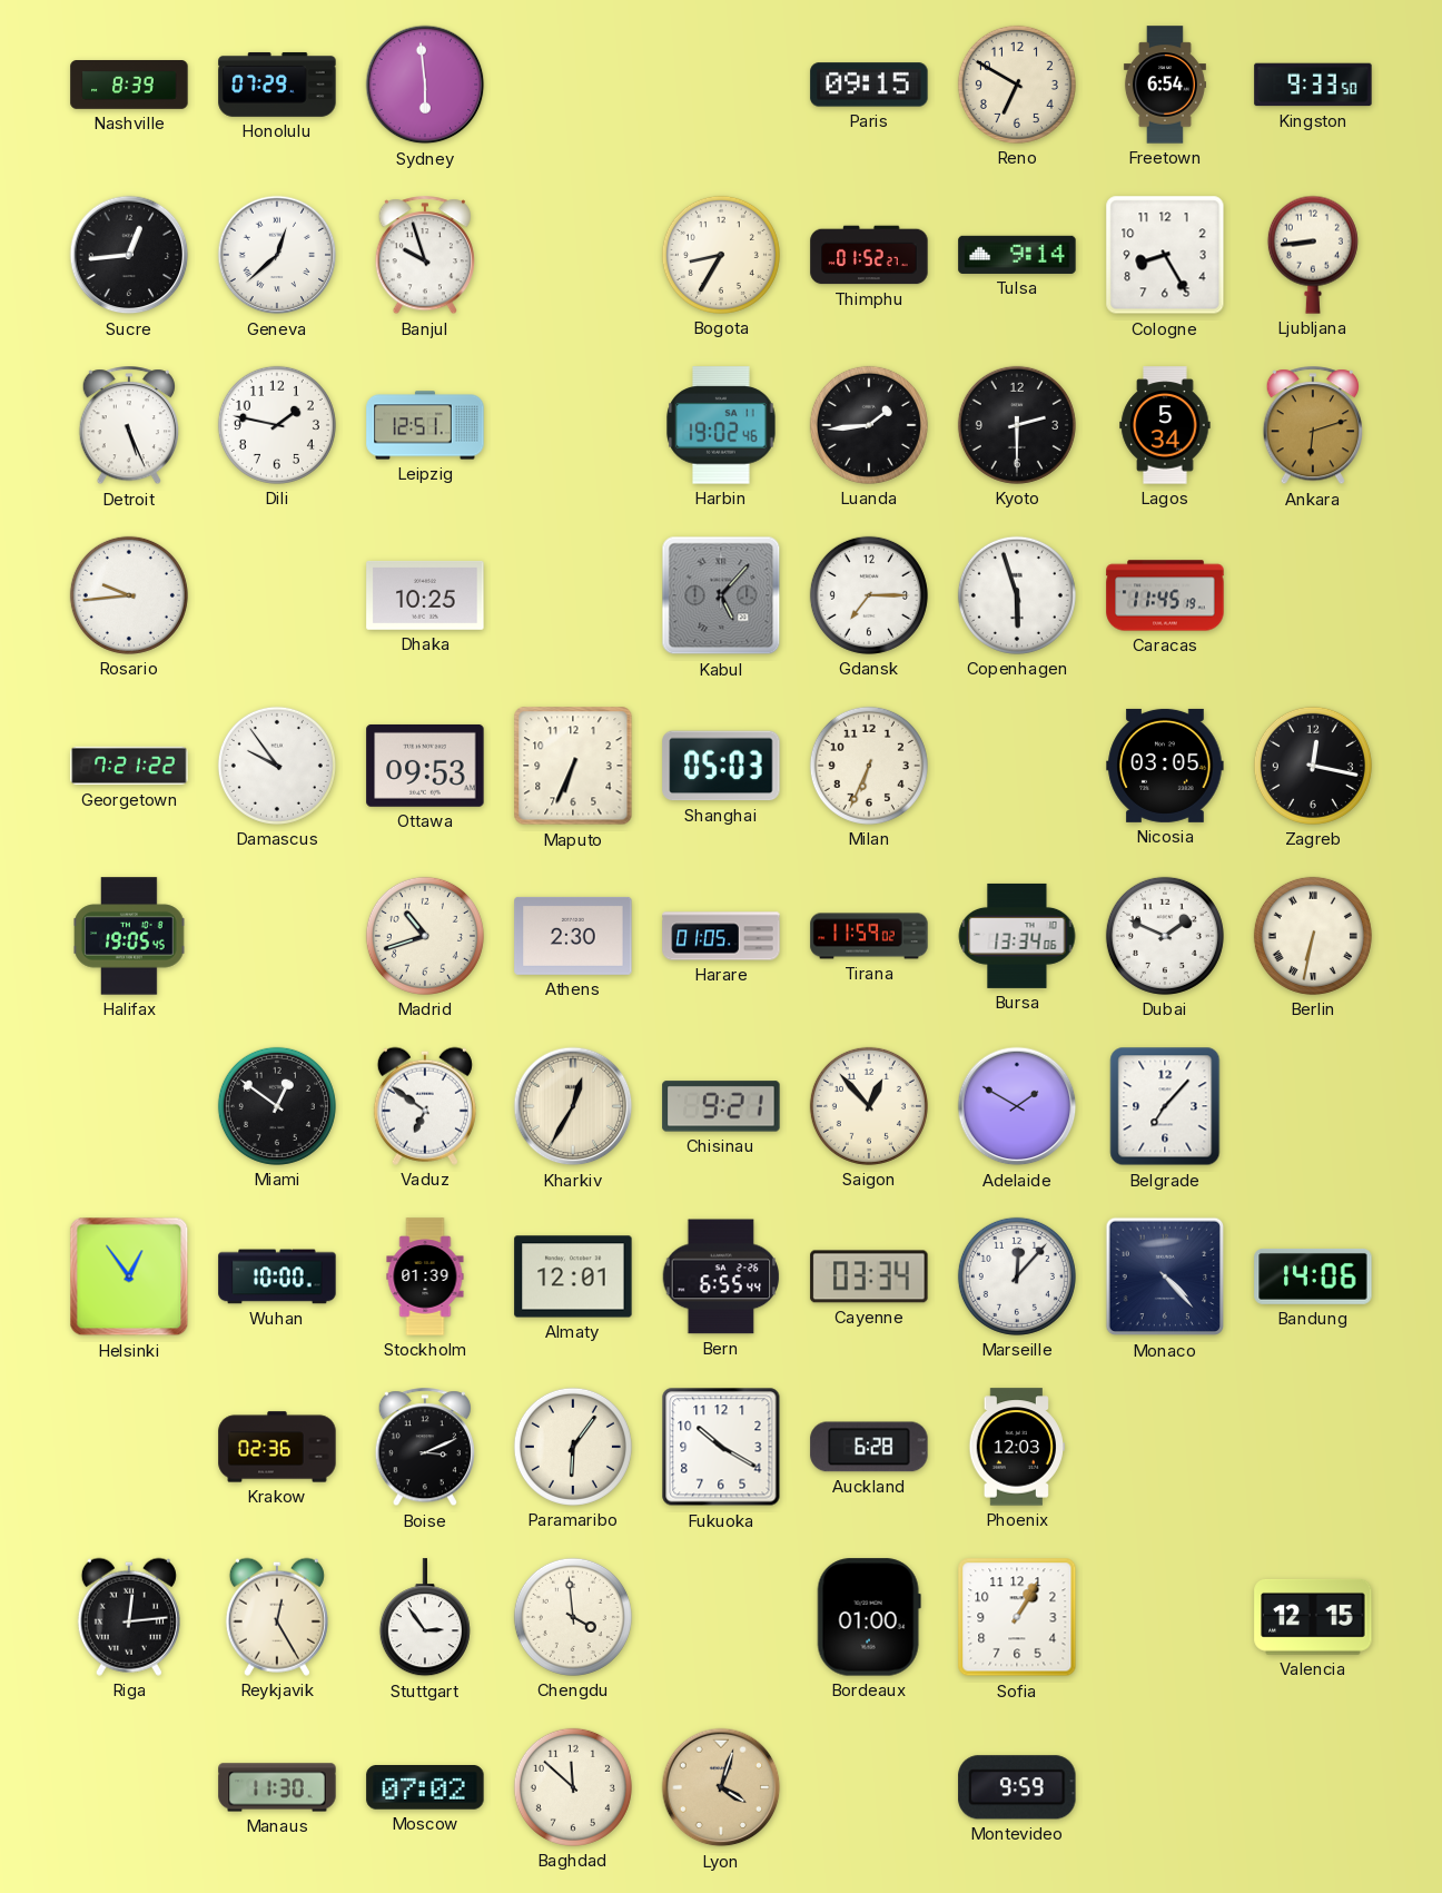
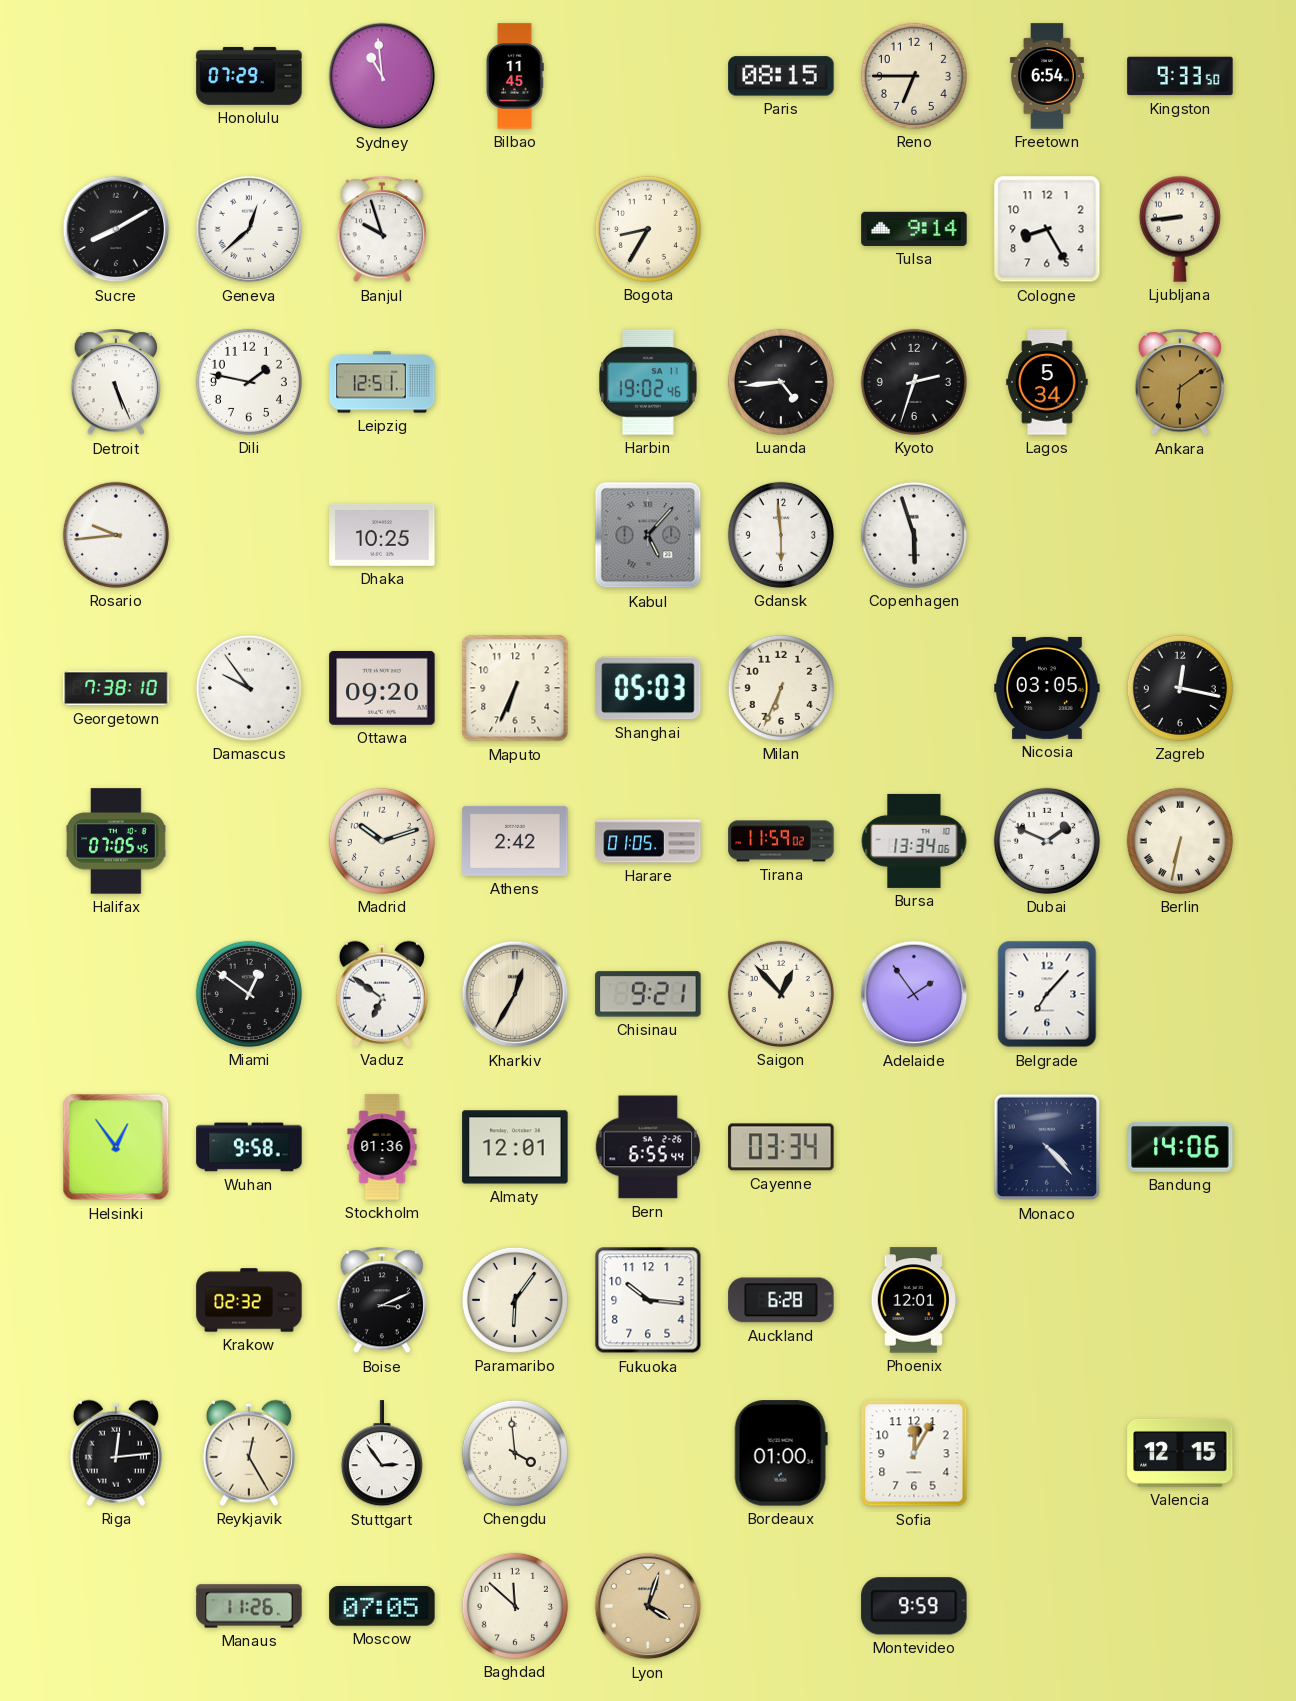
Nashville: 8:39 -> none (129, 86)
Sydney: 5:59 -> 10:59 (382, 76)
Bilbao: none -> 11:45 (515, 76)
Paris: 09:15 -> 08:15 (781, 76)
Reno: 6:50 -> 6:45 (914, 76)
Sucre: 12:44 -> 8:10 (116, 229)
Thimphu: 01:52 -> none (869, 255)
Luanda: 1:44 -> 4:44 (781, 382)
Kyoto: 2:30 -> 2:33 (914, 382)
Ankara: 6:12 -> 6:09 (1179, 383)
Gdansk: 7:15 -> 5:59 (781, 535)
Caracas: 11:45 -> none (1165, 595)
Georgetown: 7:21 -> 7:38 (116, 688)
Ottawa: 09:53 -> 09:20 (382, 688)
Halifax: 19:05 -> 07:05 (116, 841)
Madrid: 10:42 -> 10:12 (382, 841)
Athens: 2:30 -> 2:42 (515, 841)
Adelaide: 1:50 -> 1:54 (914, 994)
Wuhan: 10:00 -> 9:58 (249, 1147)
Stockholm: 01:39 -> 01:36 (382, 1147)
Marseille: 12:07 -> none (1017, 1276)
Krakow: 02:36 -> 02:32 (249, 1300)
Fukuoka: 10:20 -> 10:16 (648, 1300)
Phoenix: 12:03 -> 12:01 (913, 1300)
Sofia: 1:05 -> 12:05 (914, 1453)
Manaus: 11:30 -> 11:26 (249, 1606)
Moscow: 07:02 -> 07:05 (382, 1606)
